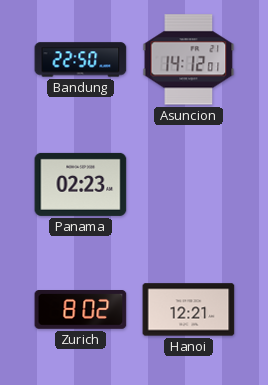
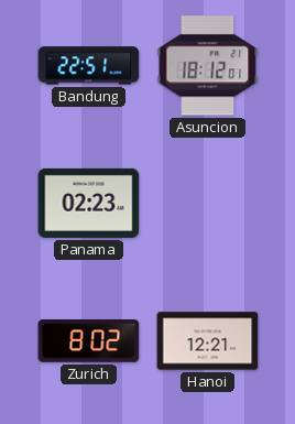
Bandung: 22:50 -> 22:51 (89, 66)
Asuncion: 14:12 -> 18:12 (208, 66)
